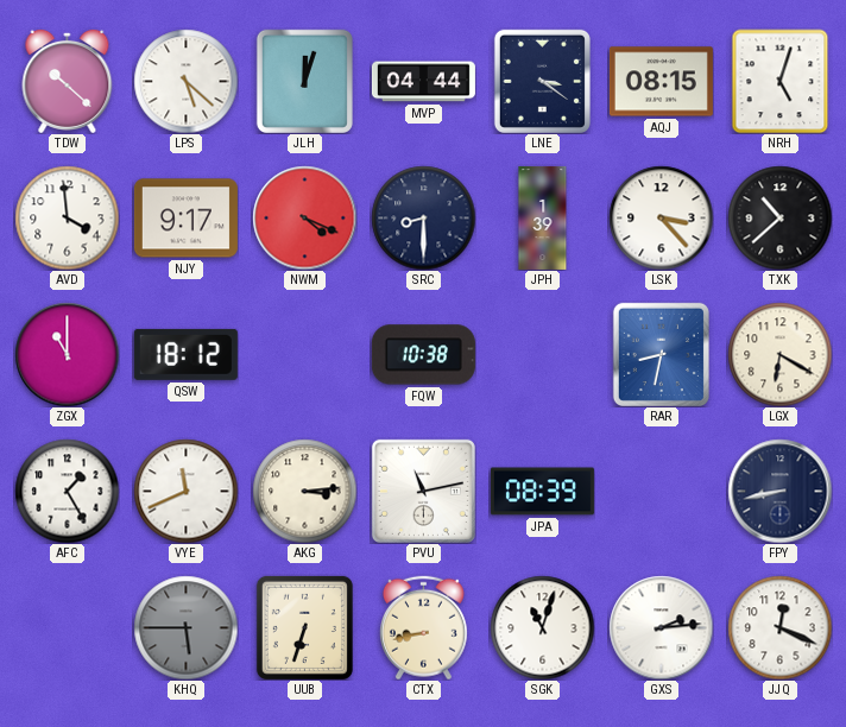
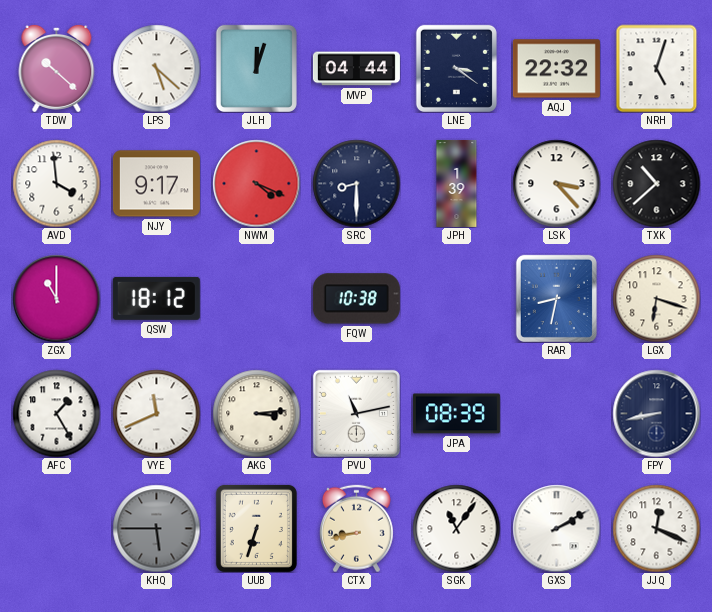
AQJ: 08:15 -> 22:32 (556, 69)
LGX: 6:20 -> 6:18 (656, 298)
SGK: 11:03 -> 11:06 (456, 528)
GXS: 2:14 -> 2:10 (556, 528)
